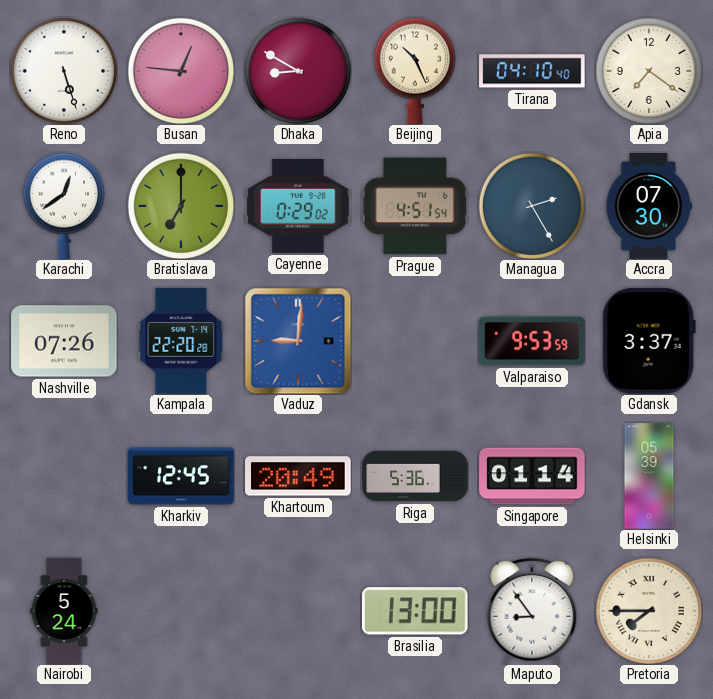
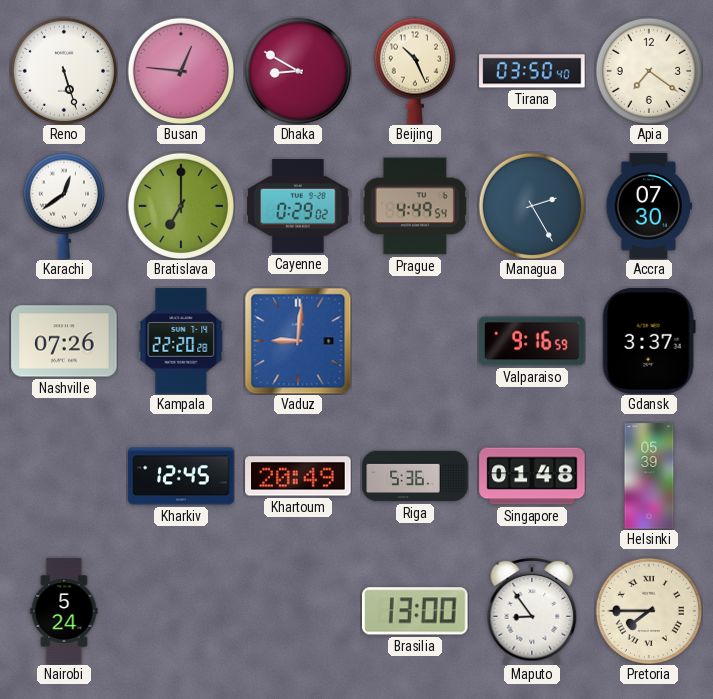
Tirana: 04:10 -> 03:50 (532, 71)
Prague: 4:51 -> 4:49 (415, 206)
Valparaiso: 9:53 -> 9:16 (532, 341)
Singapore: 01:14 -> 01:48 (532, 476)
